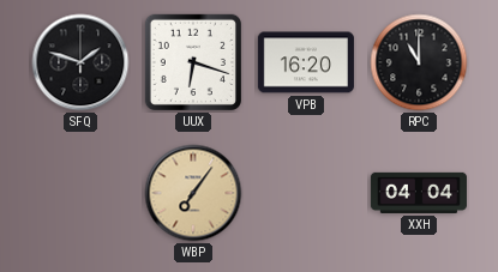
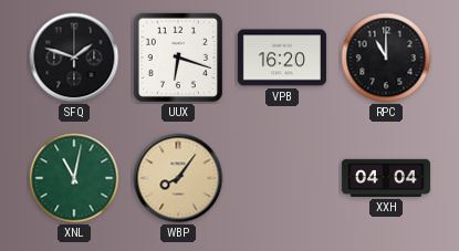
XNL: none -> 11:02 (74, 178)
WBP: 7:06 -> 8:06 (178, 178)
